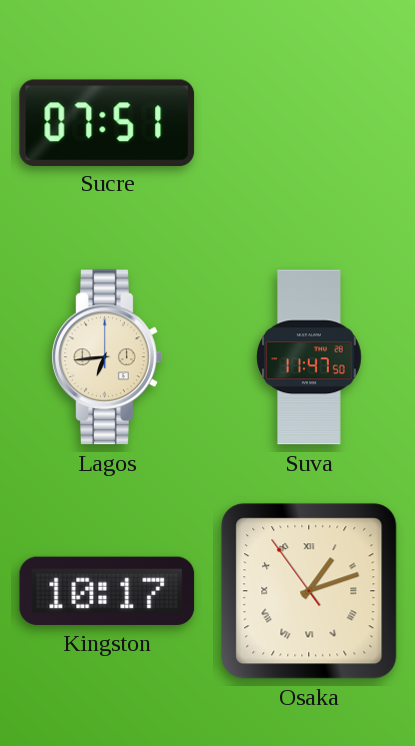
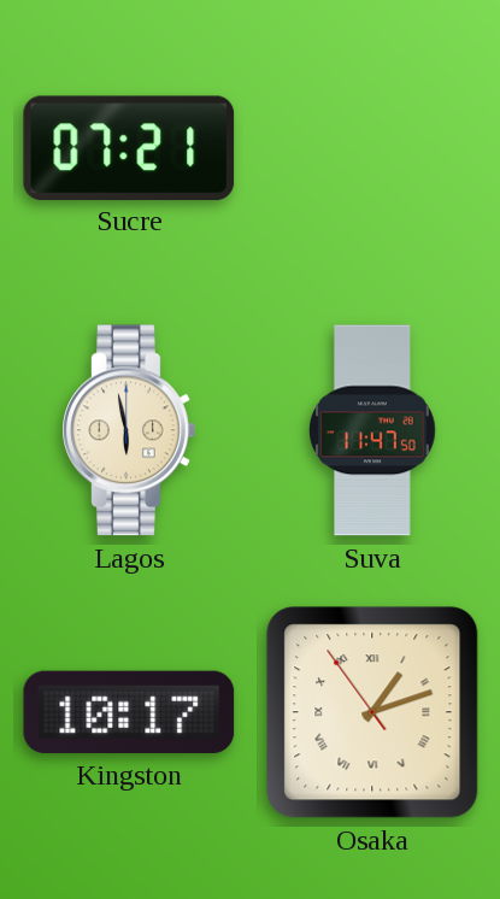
Sucre: 07:51 -> 07:21 (129, 147)
Lagos: 6:44 -> 5:58 (129, 430)
